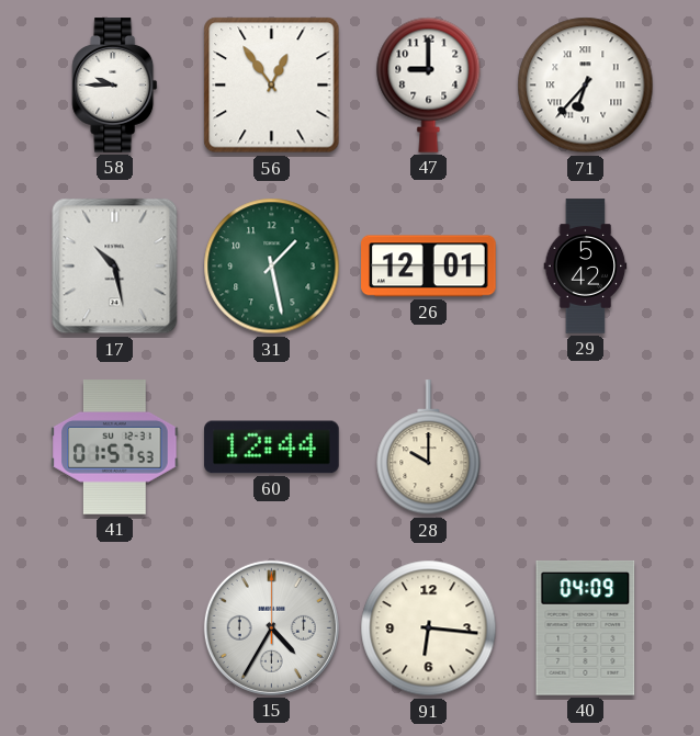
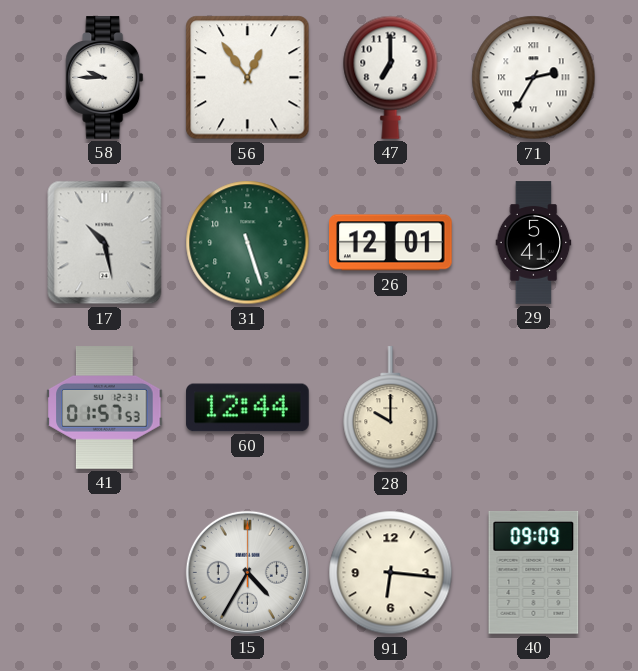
47: 9:00 -> 7:00 (391, 77)
71: 6:37 -> 2:35 (534, 78)
31: 1:28 -> 5:27 (248, 243)
29: 5:42 -> 5:41 (534, 243)
40: 04:09 -> 09:09 (534, 573)
